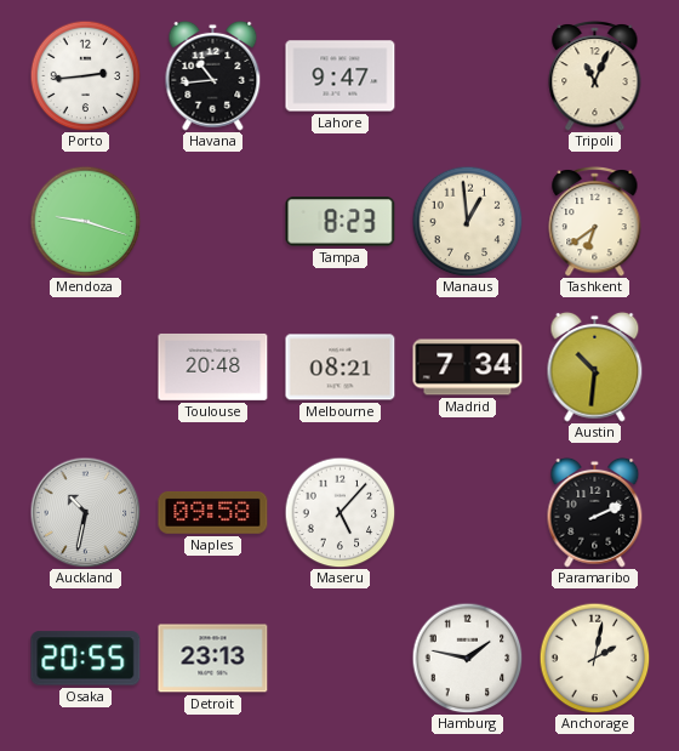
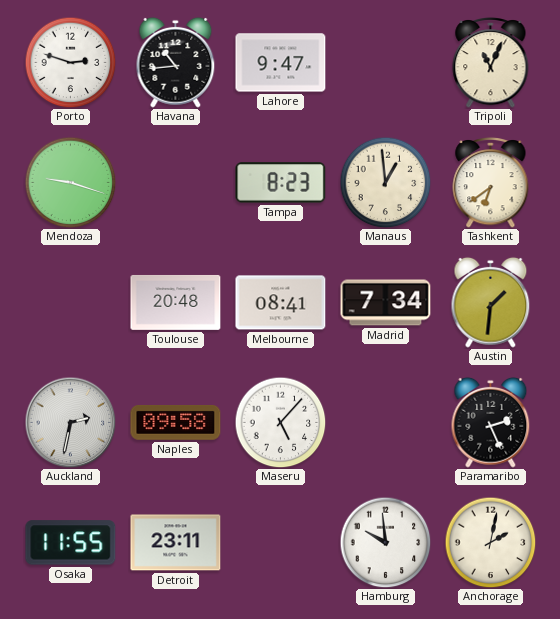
Porto: 2:44 -> 2:48 (70, 62)
Melbourne: 08:21 -> 08:41 (281, 303)
Austin: 10:31 -> 1:31 (491, 302)
Auckland: 10:32 -> 2:32 (70, 422)
Paramaribo: 2:11 -> 2:26 (491, 422)
Osaka: 20:55 -> 11:55 (71, 543)
Detroit: 23:13 -> 23:11 (176, 543)
Hamburg: 1:47 -> 9:59 (385, 542)
